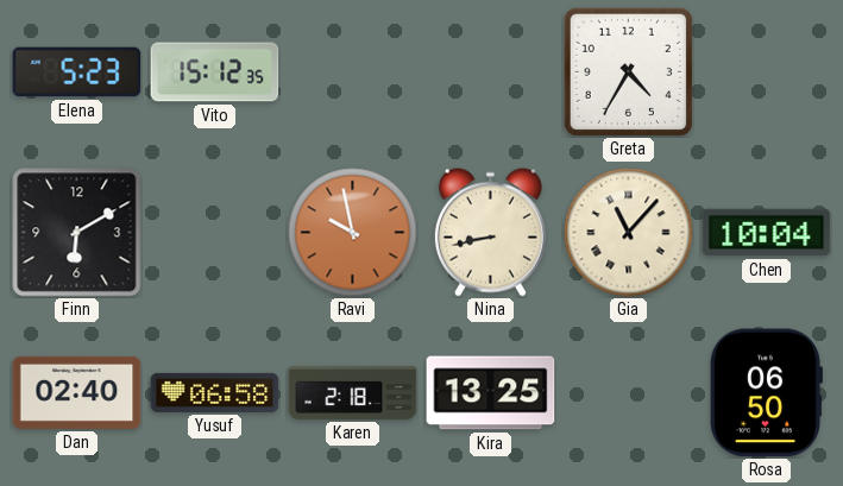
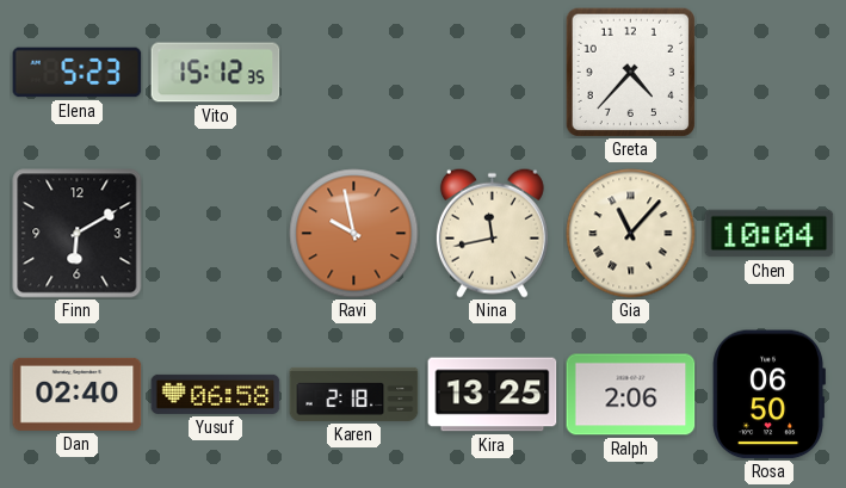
Greta: 4:35 -> 4:37 (630, 72)
Nina: 8:43 -> 11:43 (492, 233)
Ralph: none -> 2:06 (631, 395)
